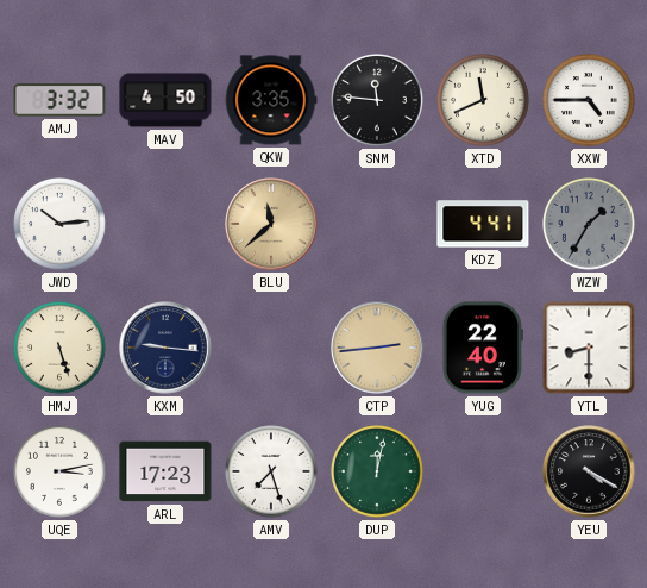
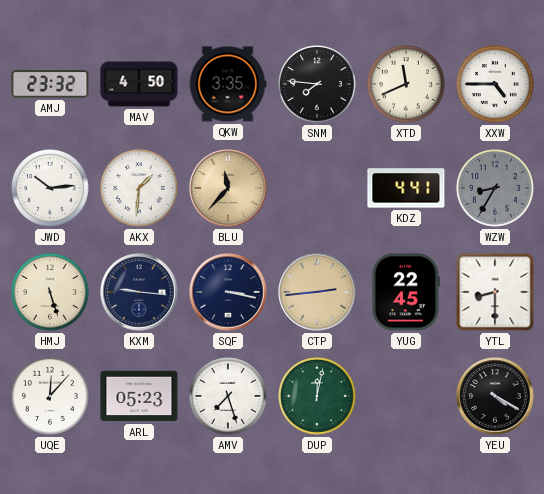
AMJ: 3:32 -> 23:32 (50, 84)
SNM: 11:46 -> 7:46 (318, 85)
AKX: none -> 1:31 (140, 189)
BLU: 11:38 -> 11:37 (228, 188)
WZW: 1:35 -> 8:35 (496, 189)
SQF: none -> 3:17 (228, 292)
YUG: 22:40 -> 22:45 (406, 292)
UQE: 3:13 -> 12:07 (51, 397)
ARL: 17:23 -> 05:23 (139, 396)
